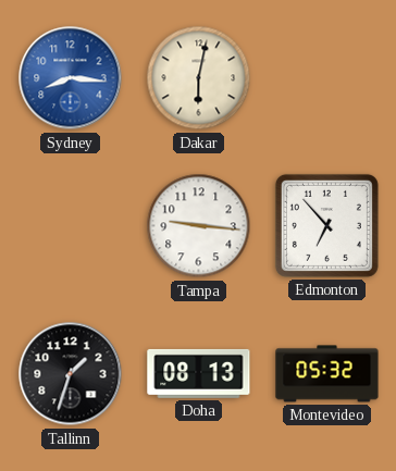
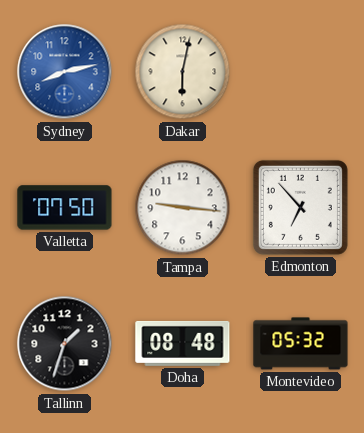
Sydney: 8:16 -> 8:13 (65, 72)
Valletta: none -> 07:50 (65, 208)
Doha: 08:13 -> 08:48 (183, 343)
